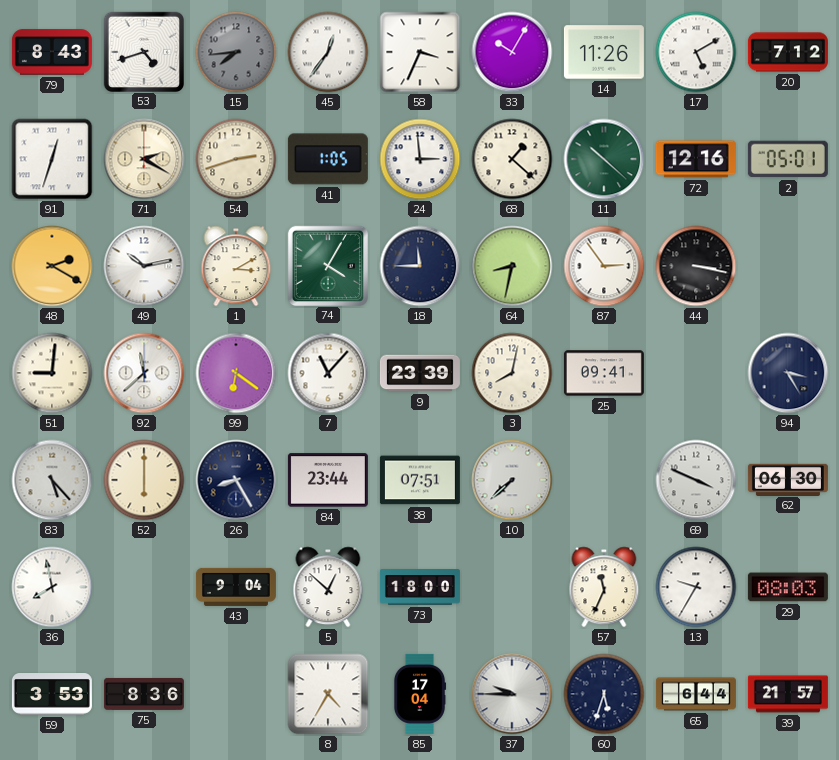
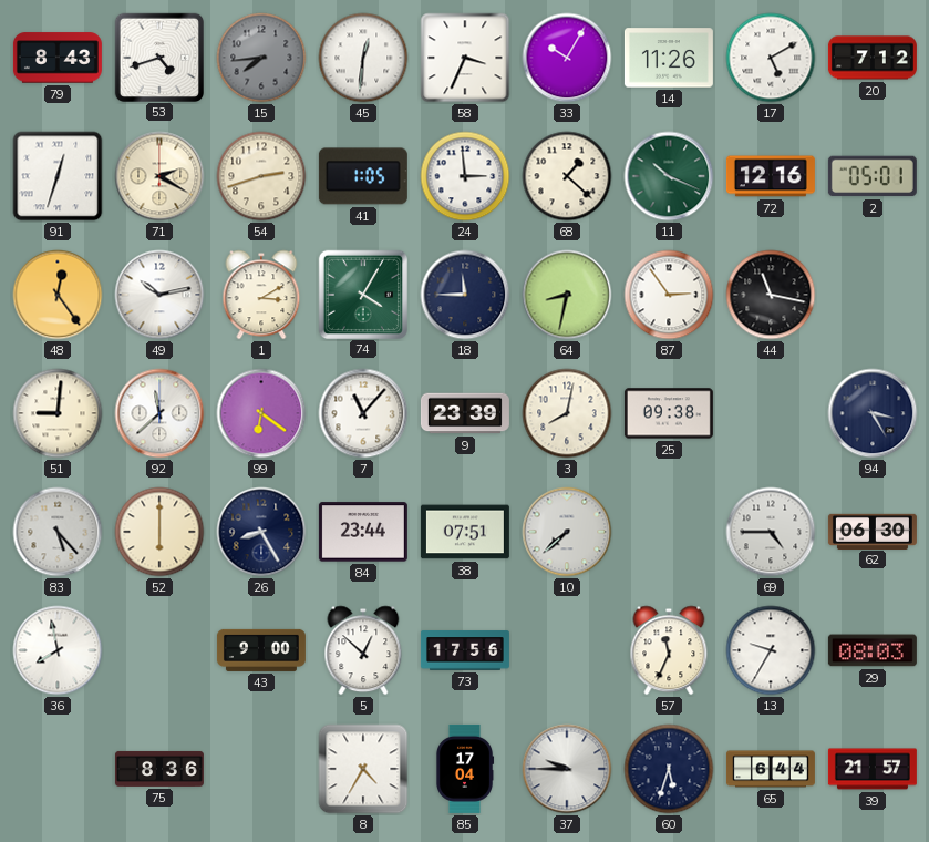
45: 12:36 -> 12:31 (363, 58)
11: 10:22 -> 10:19 (669, 176)
48: 2:20 -> 12:24 (58, 295)
44: 3:17 -> 11:17 (771, 295)
25: 09:41 -> 09:38 (669, 413)
69: 3:49 -> 4:45 (771, 532)
43: 9:04 -> 9:00 (261, 650)
73: 18:00 -> 17:56 (465, 650)
59: 3:53 -> none (52, 695)
